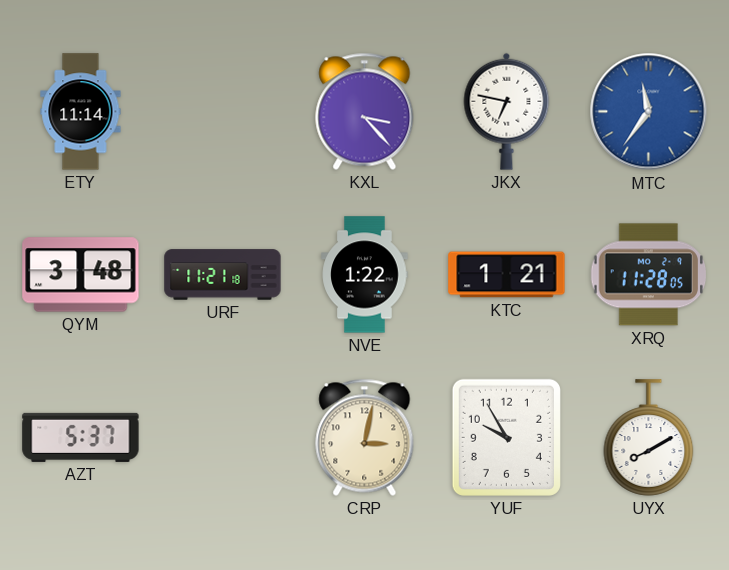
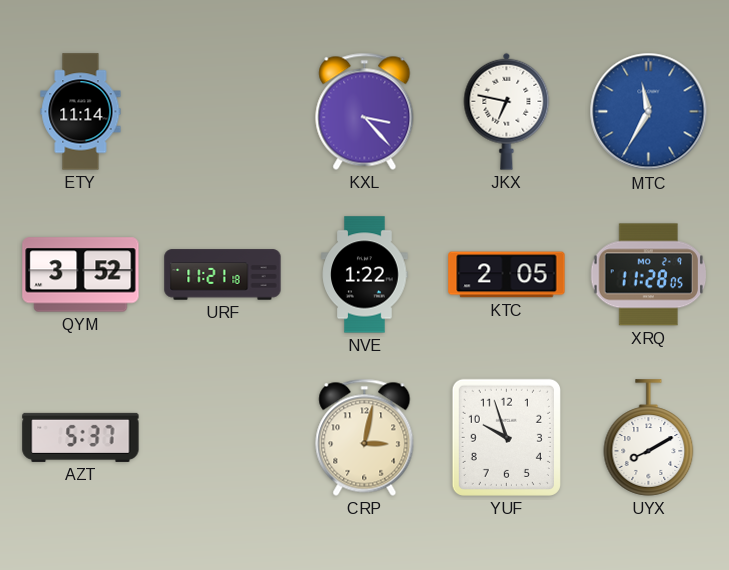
MTC: 11:36 -> 11:35 (649, 112)
QYM: 3:48 -> 3:52 (81, 275)
KTC: 1:21 -> 2:05 (507, 275)
YUF: 9:55 -> 9:57 (506, 437)
